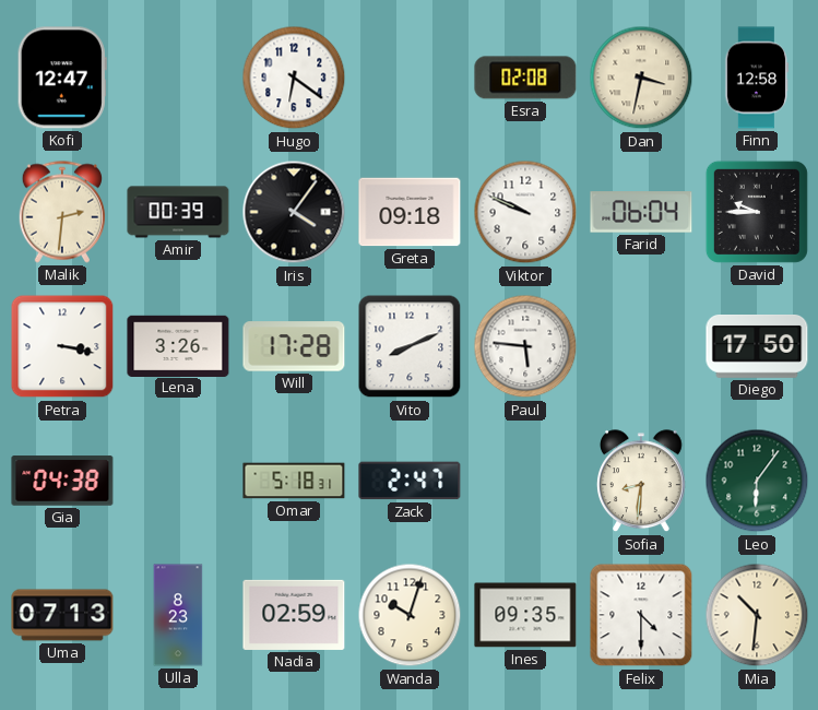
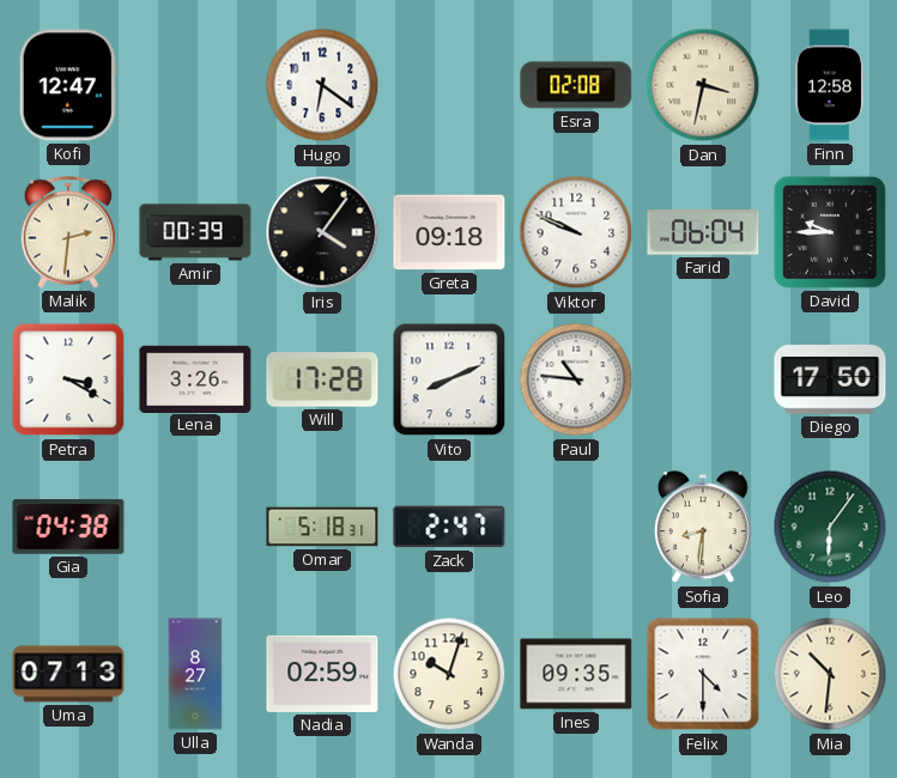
Petra: 3:17 -> 3:20 (68, 379)
Paul: 5:46 -> 10:46 (576, 379)
Ulla: 8:23 -> 8:27 (195, 674)
